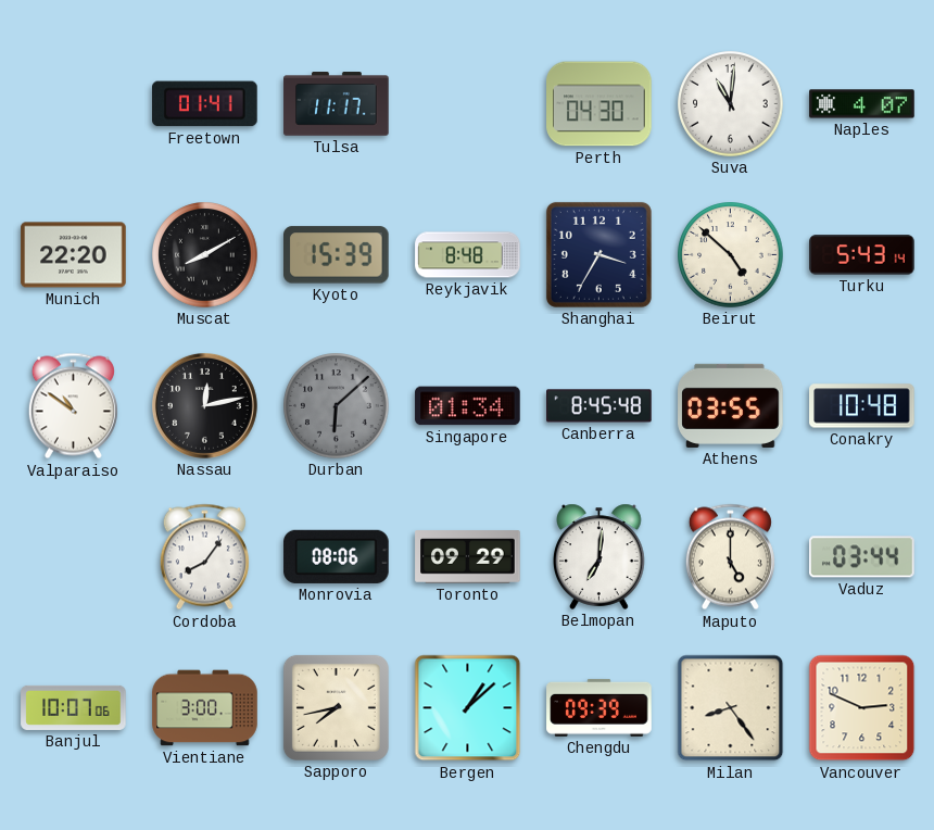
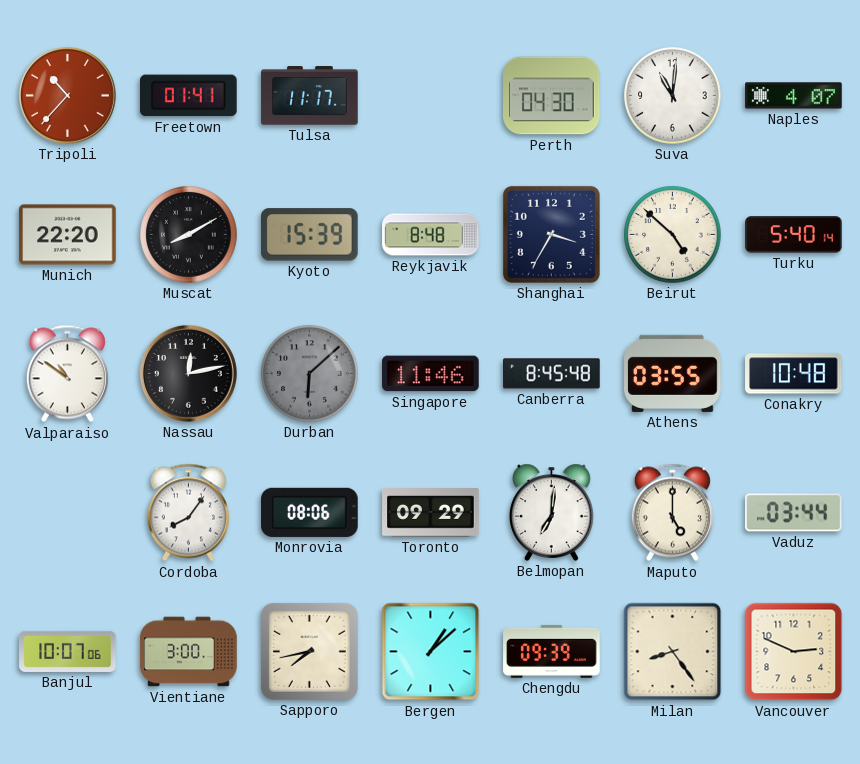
Tripoli: none -> 10:37 (67, 95)
Turku: 5:43 -> 5:40 (794, 235)
Singapore: 01:34 -> 11:46 (431, 374)
